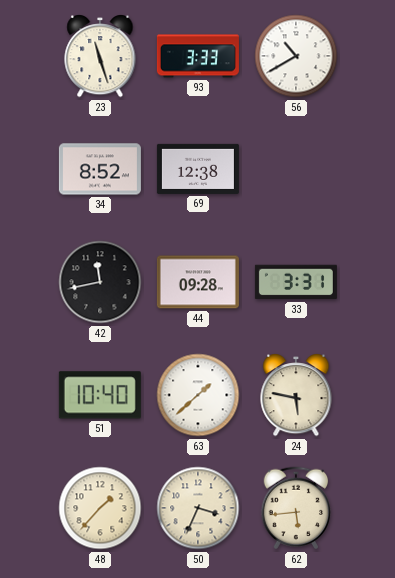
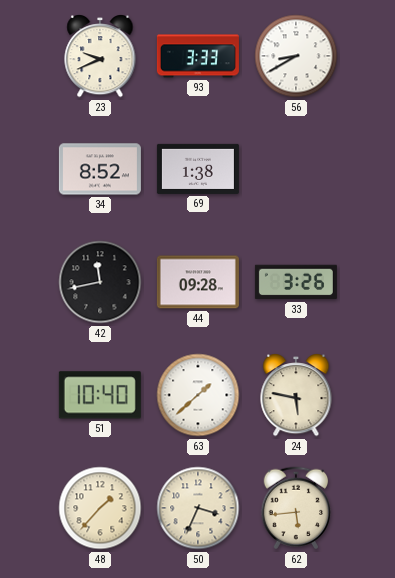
23: 11:27 -> 9:41 (100, 57)
56: 10:40 -> 8:40 (296, 56)
69: 12:38 -> 1:38 (198, 169)
33: 3:31 -> 3:26 (296, 282)
